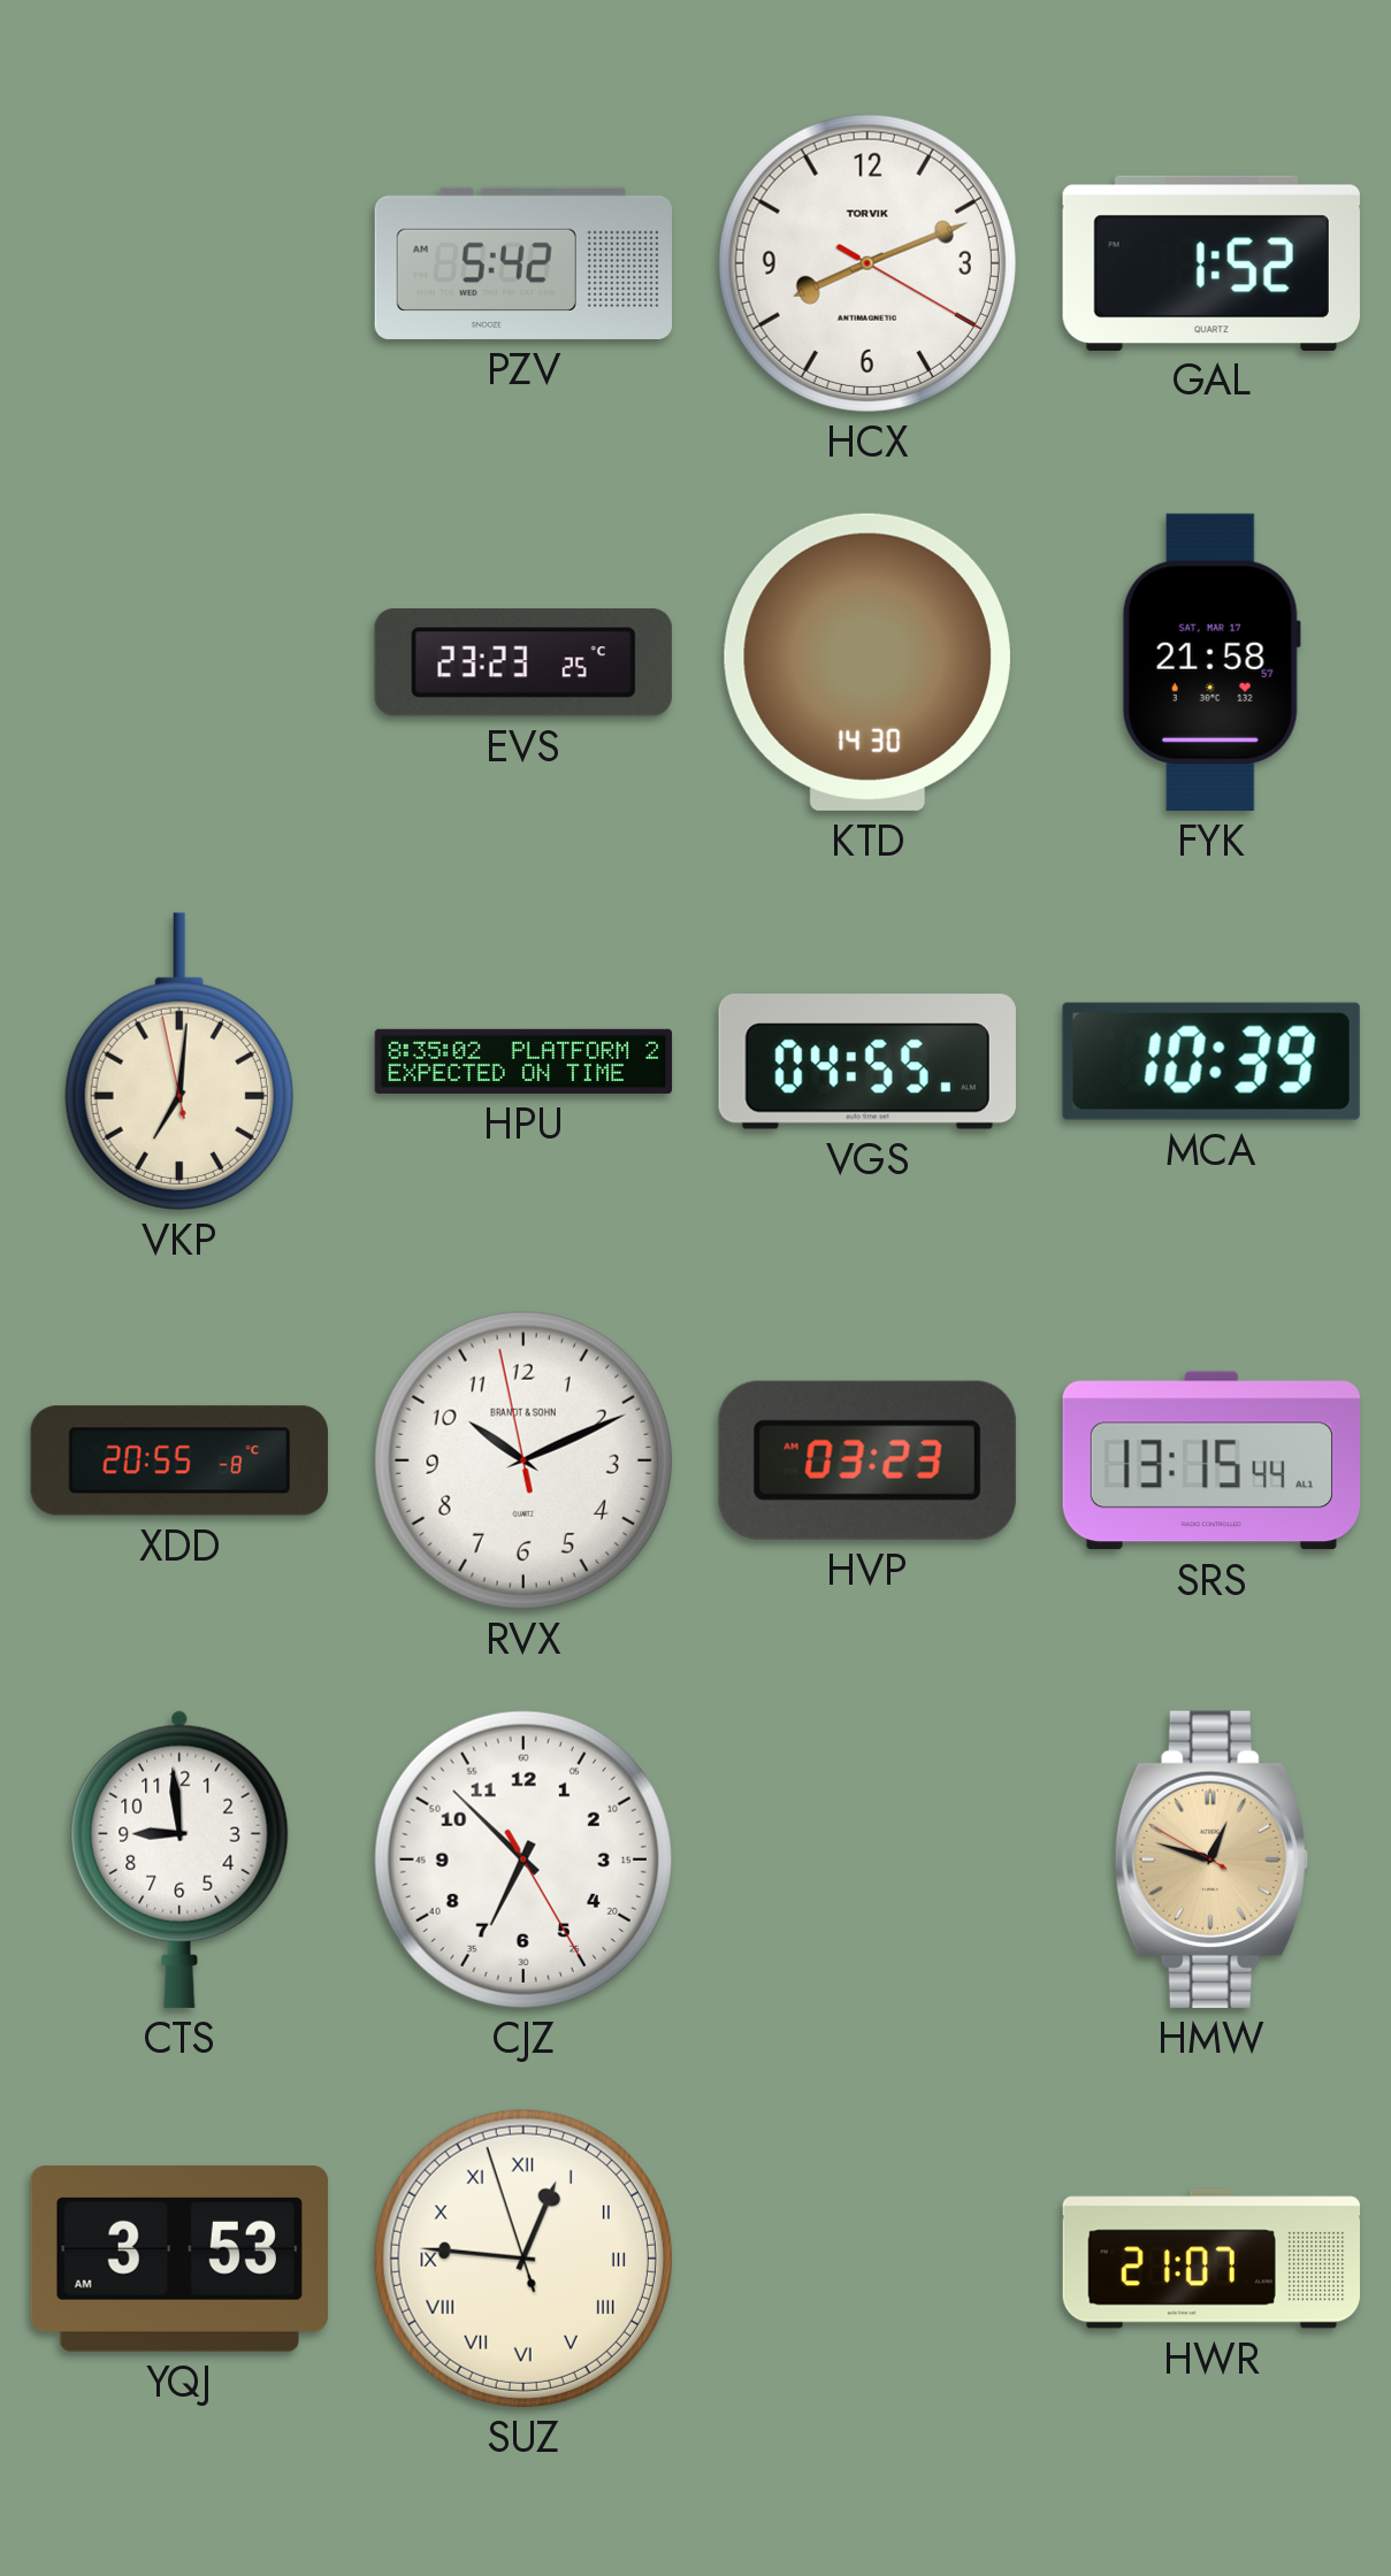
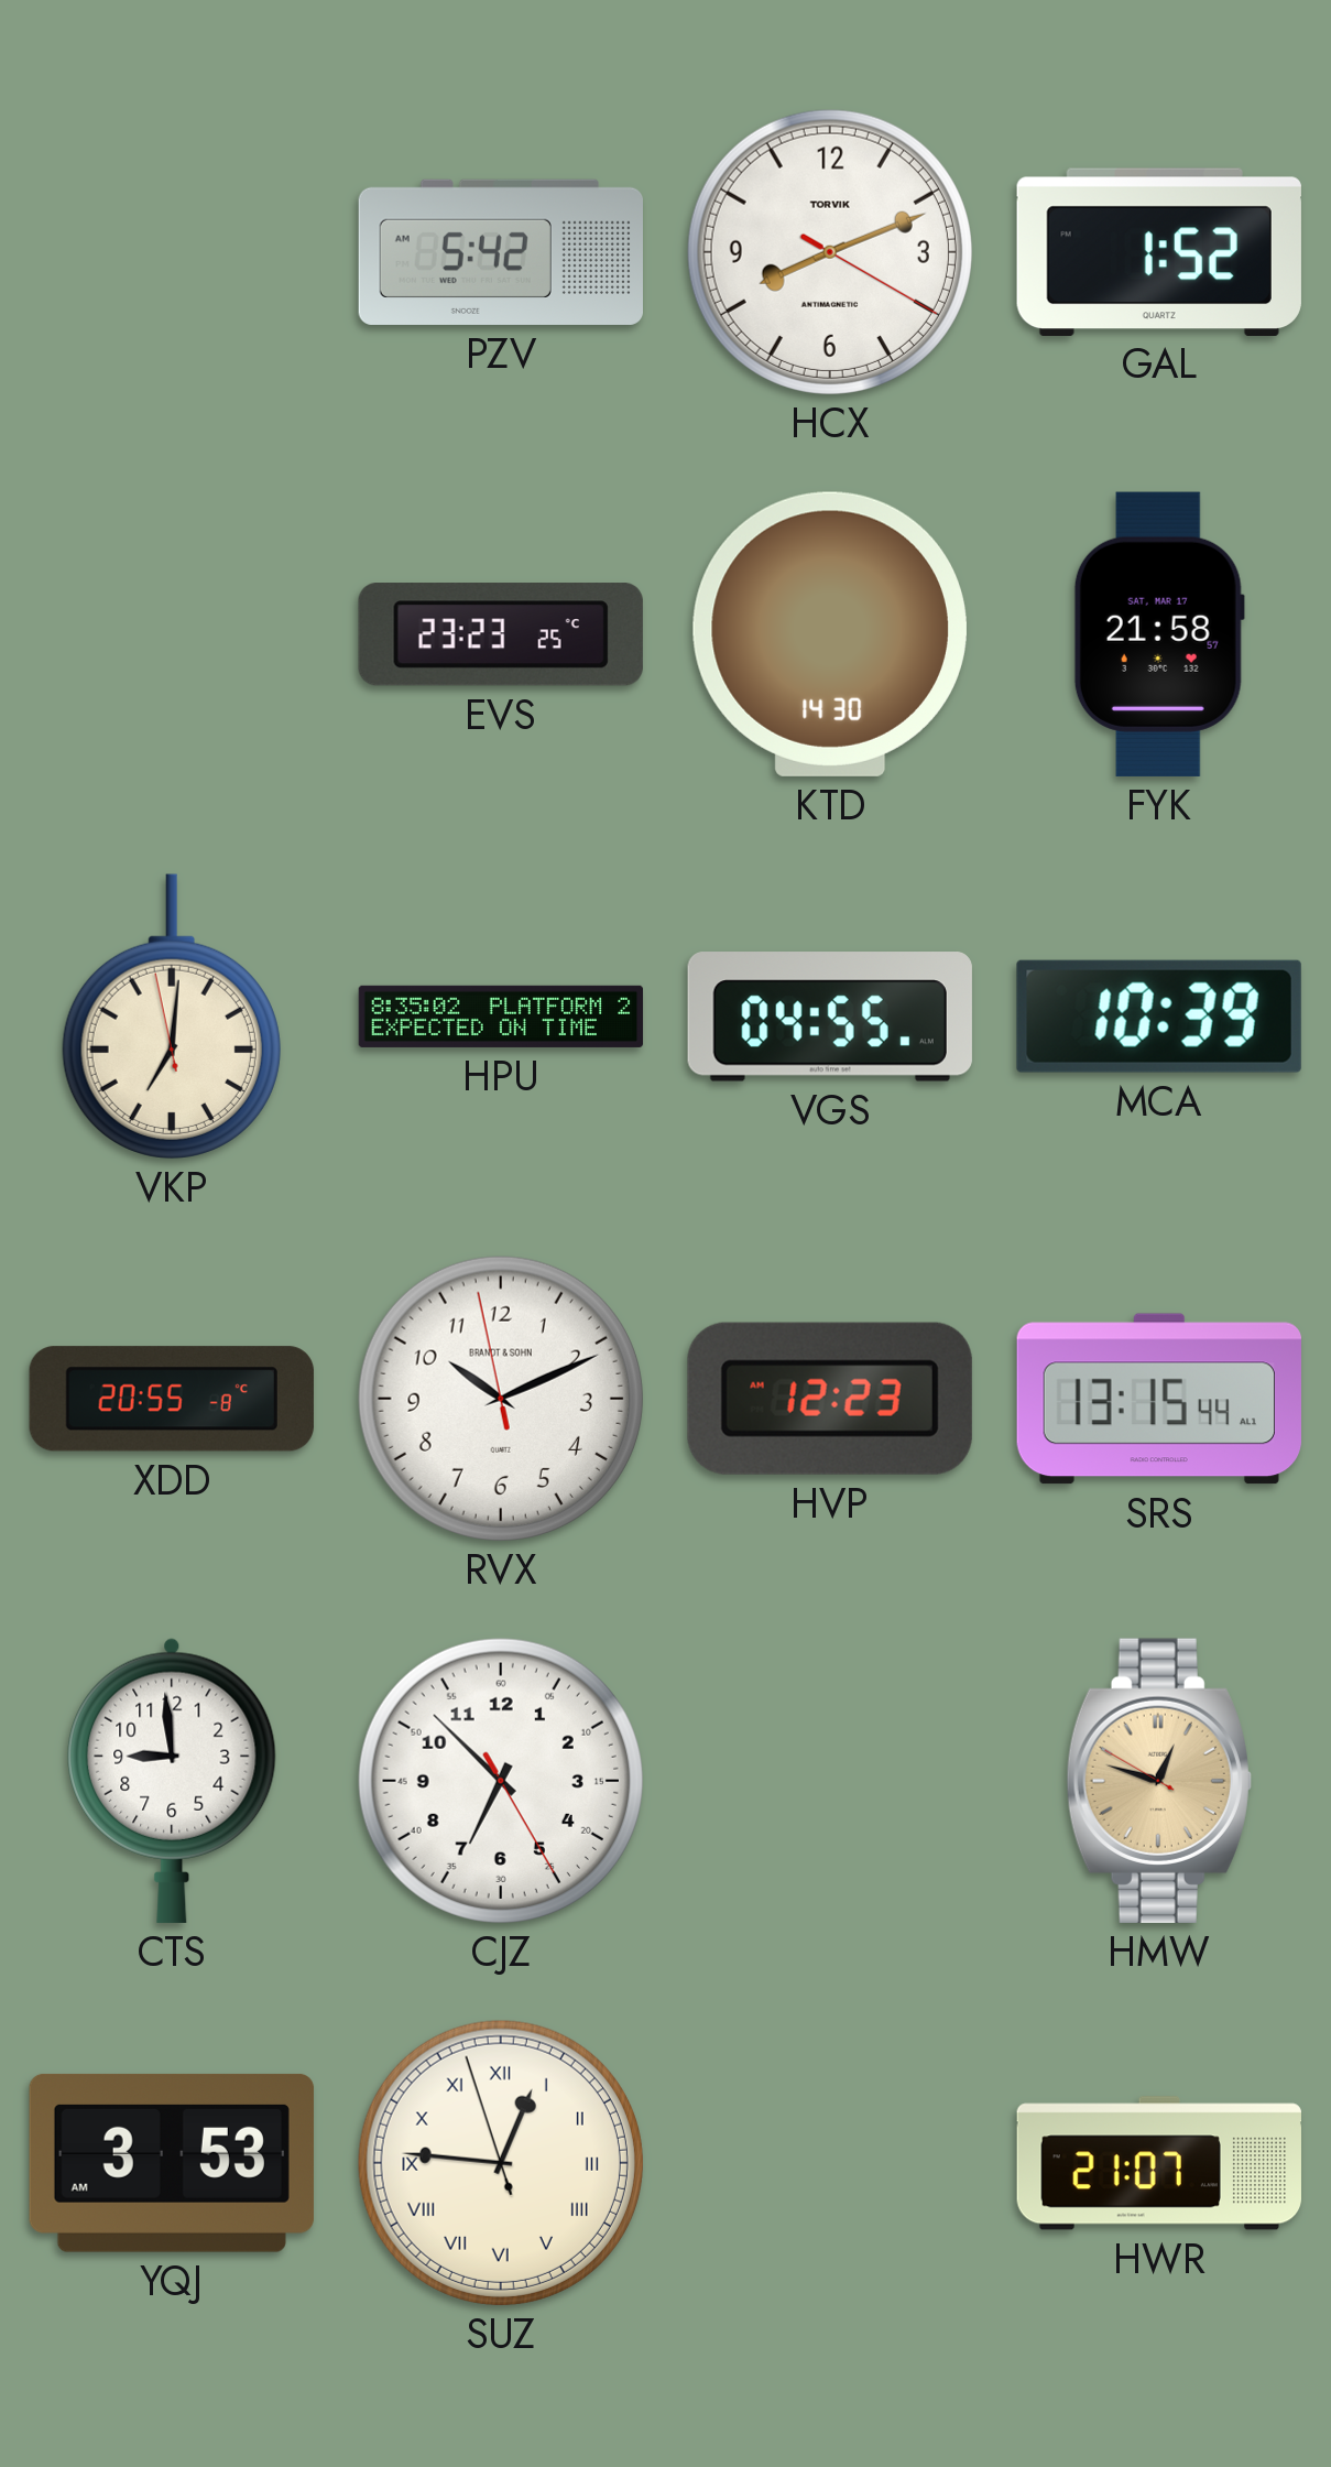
HVP: 03:23 -> 12:23 (830, 1399)
